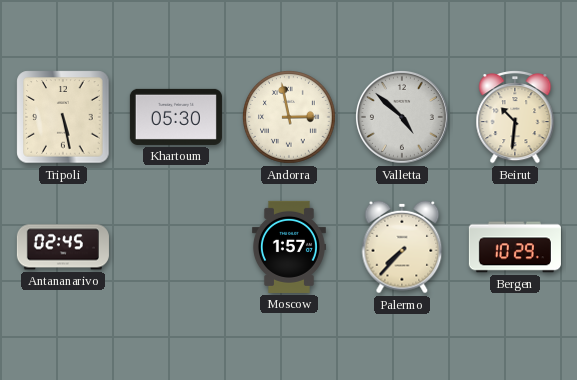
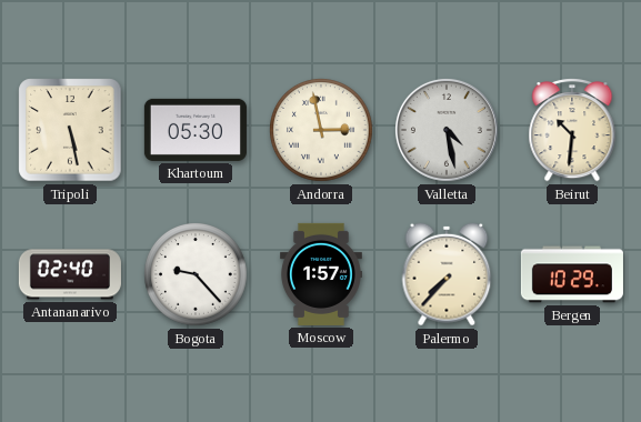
Valletta: 4:52 -> 4:28 (447, 130)
Antananarivo: 02:45 -> 02:40 (70, 274)
Bogota: none -> 9:23 (197, 275)
